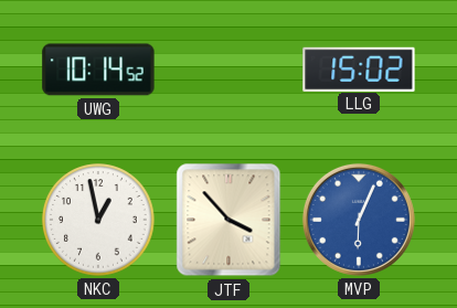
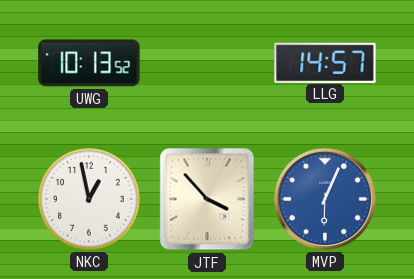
UWG: 10:14 -> 10:13 (89, 63)
LLG: 15:02 -> 14:57 (325, 62)
